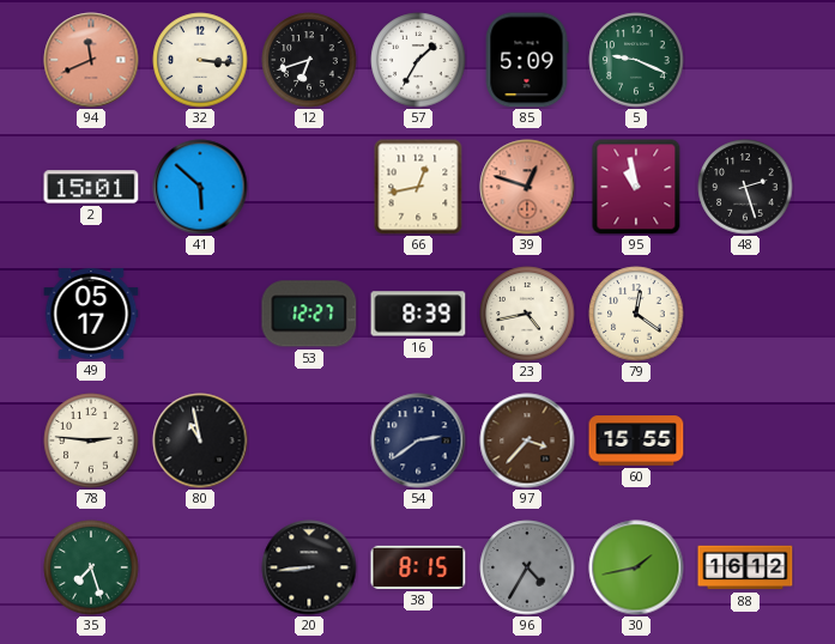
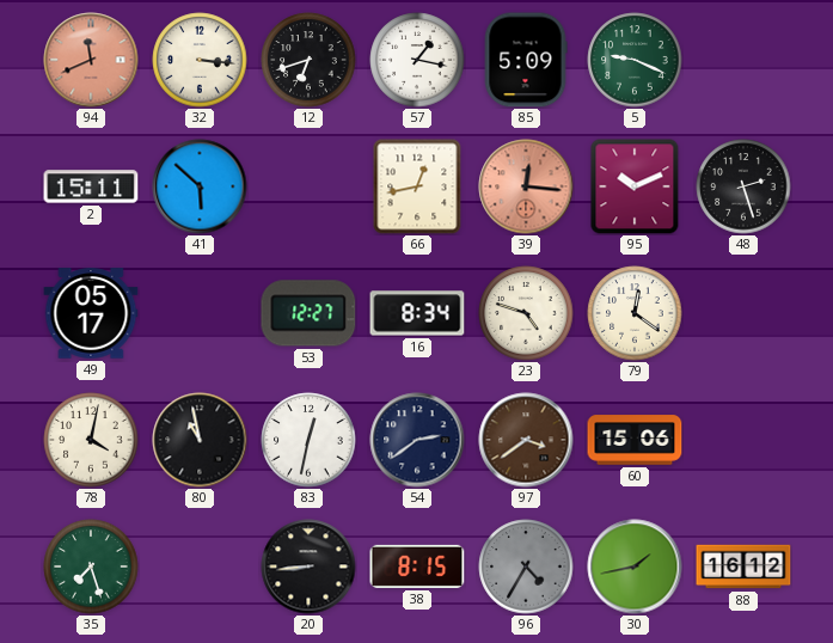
57: 1:35 -> 1:17 (417, 60)
2: 15:01 -> 15:11 (91, 186)
39: 12:48 -> 12:16 (526, 186)
95: 10:58 -> 10:11 (635, 186)
16: 8:39 -> 8:34 (417, 313)
23: 4:43 -> 4:48 (526, 313)
78: 2:46 -> 4:02 (91, 440)
83: none -> 12:32 (308, 440)
97: 3:37 -> 3:39 (526, 440)
60: 15:55 -> 15:06 (635, 440)
